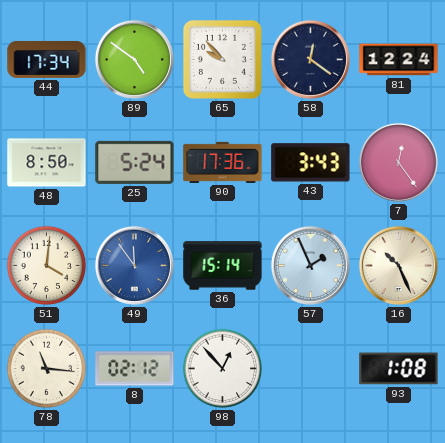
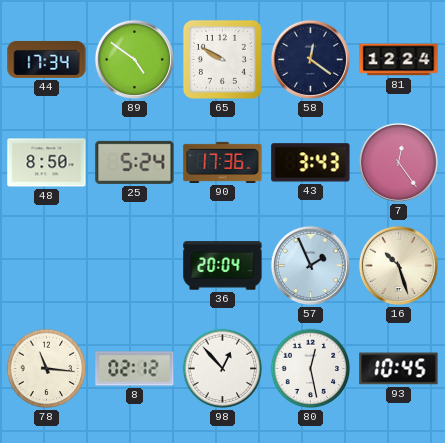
65: 9:53 -> 9:50 (222, 59)
51: 4:01 -> none (47, 266)
49: 11:54 -> none (134, 265)
36: 15:14 -> 20:04 (223, 266)
16: 10:26 -> 10:27 (398, 265)
80: none -> 12:28 (311, 369)
93: 1:08 -> 10:45 (399, 369)
